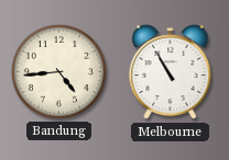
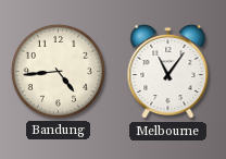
Melbourne: 10:55 -> 11:06 (168, 72)
